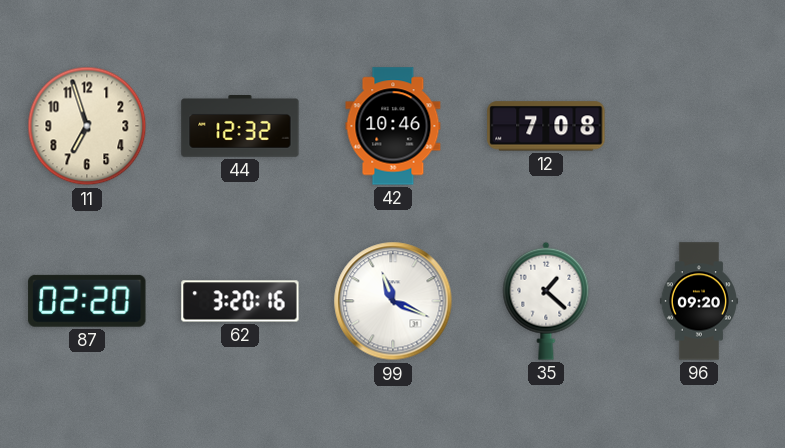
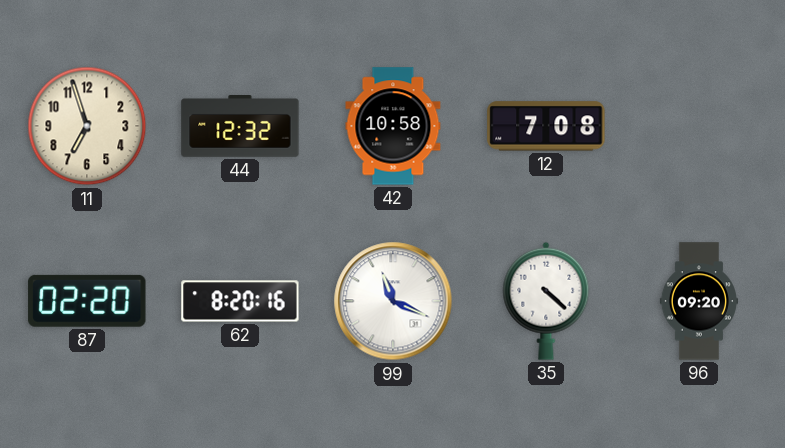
42: 10:46 -> 10:58 (393, 126)
62: 3:20 -> 8:20 (240, 301)
35: 1:22 -> 4:22 (546, 301)
